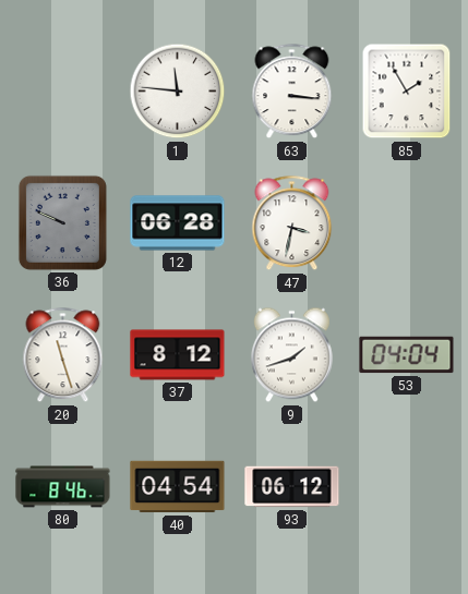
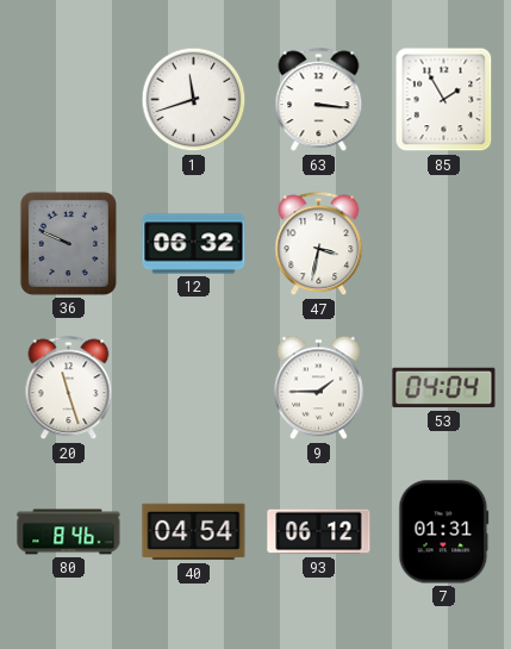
1: 11:46 -> 11:42 (194, 100)
12: 06:28 -> 06:32 (194, 244)
37: 8:12 -> none (178, 355)
9: 1:42 -> 1:45 (318, 388)
7: none -> 01:31 (444, 532)
